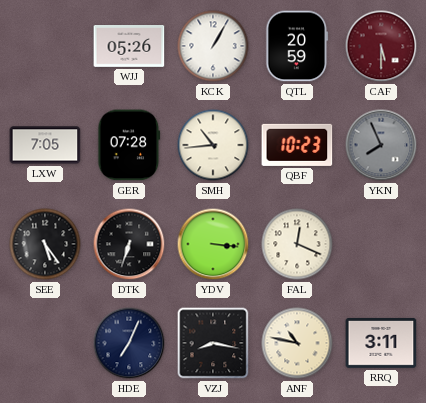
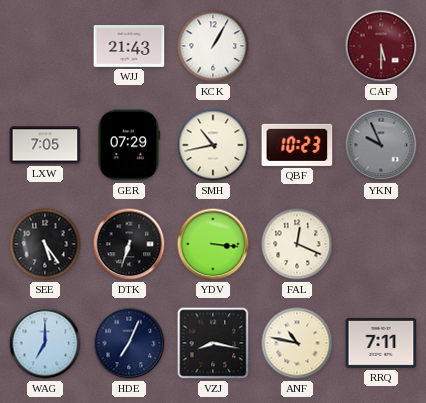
WJJ: 05:26 -> 21:43 (129, 47)
QTL: 20:59 -> none (297, 46)
GER: 07:28 -> 07:29 (129, 145)
SMH: 10:44 -> 10:43 (213, 145)
YKN: 7:56 -> 9:56 (381, 145)
WAG: none -> 7:00 (45, 343)
RRQ: 3:11 -> 7:11 (381, 343)
